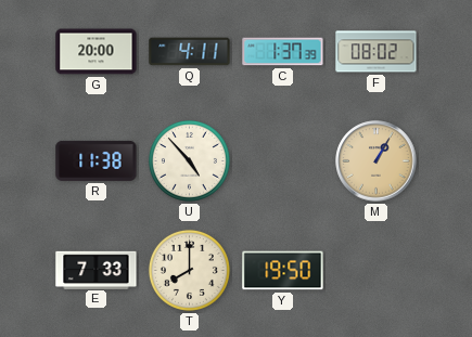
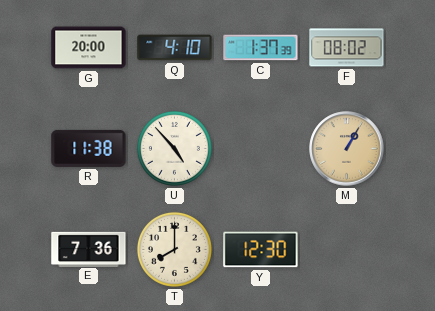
Q: 4:11 -> 4:10 (175, 48)
E: 7:33 -> 7:36 (89, 249)
Y: 19:50 -> 12:30 (261, 250)
